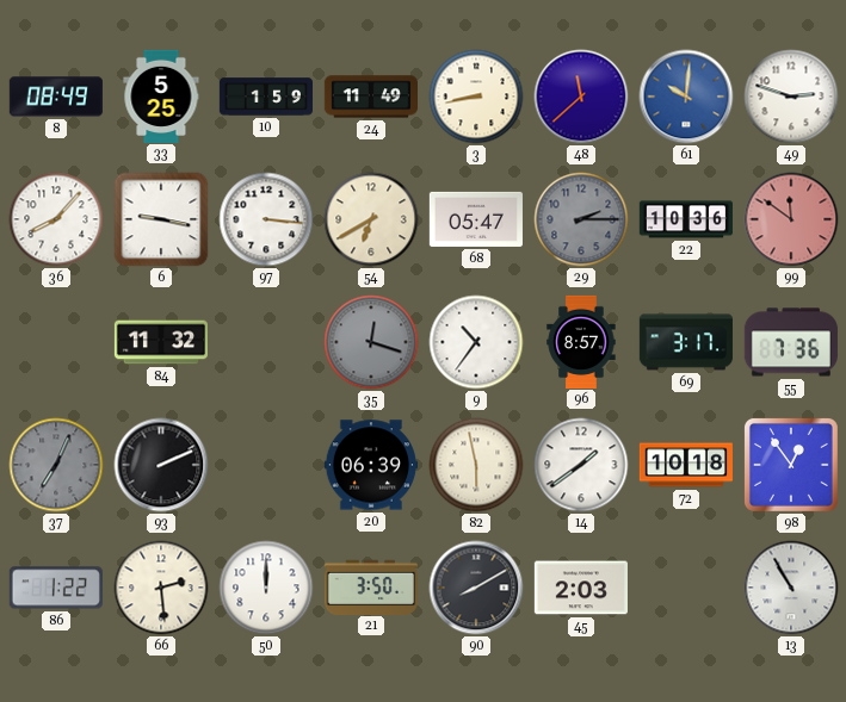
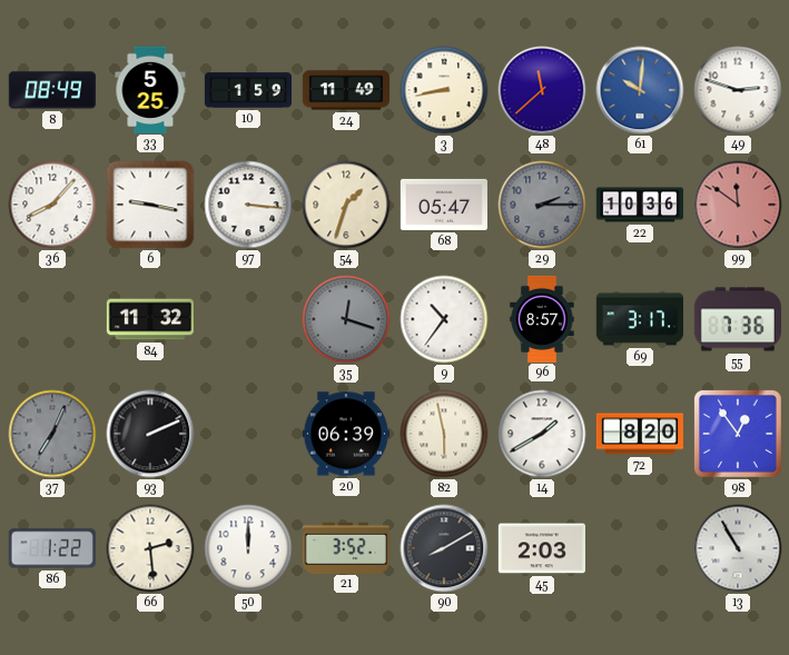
54: 6:40 -> 1:33 (346, 205)
14: 1:39 -> 1:40 (542, 434)
72: 10:18 -> 8:20 (640, 434)
21: 3:50 -> 3:52 (346, 547)
